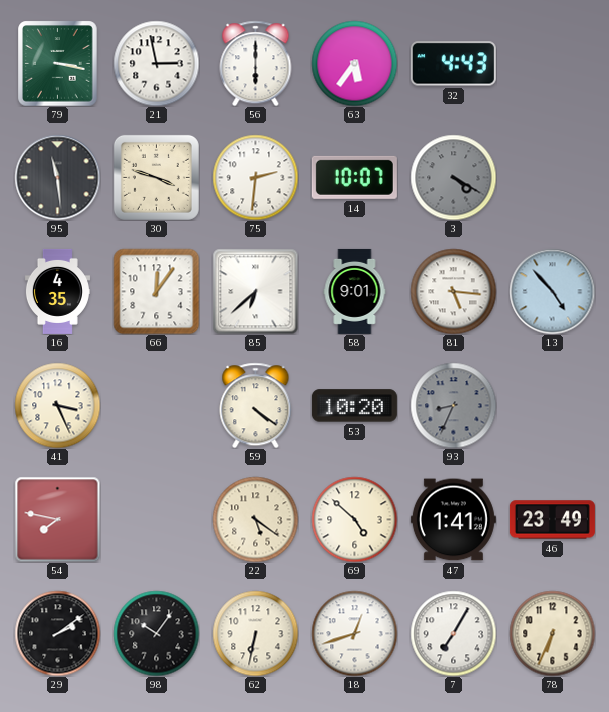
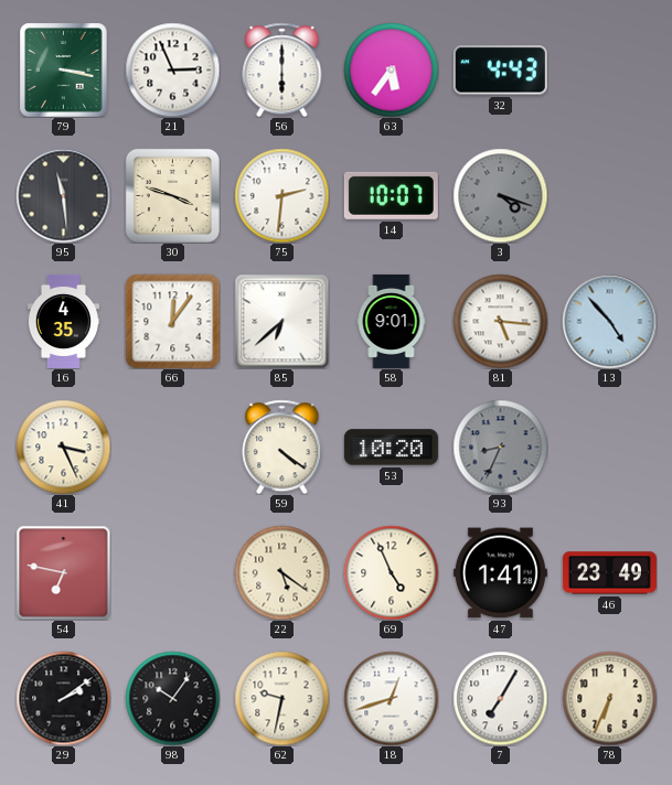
21: 2:58 -> 2:56 (172, 69)
3: 4:20 -> 4:18 (500, 195)
54: 7:47 -> 6:47 (63, 572)
69: 4:52 -> 4:56 (391, 572)
62: 6:32 -> 9:32 (281, 698)
